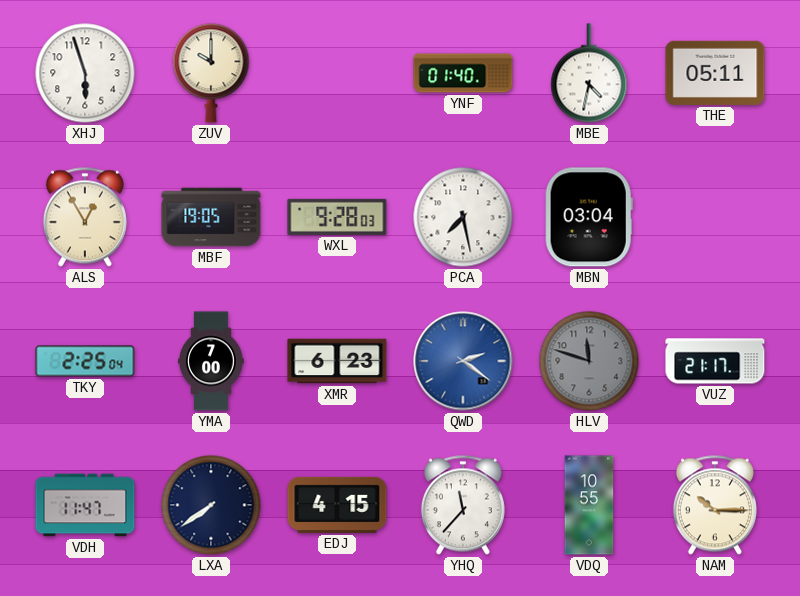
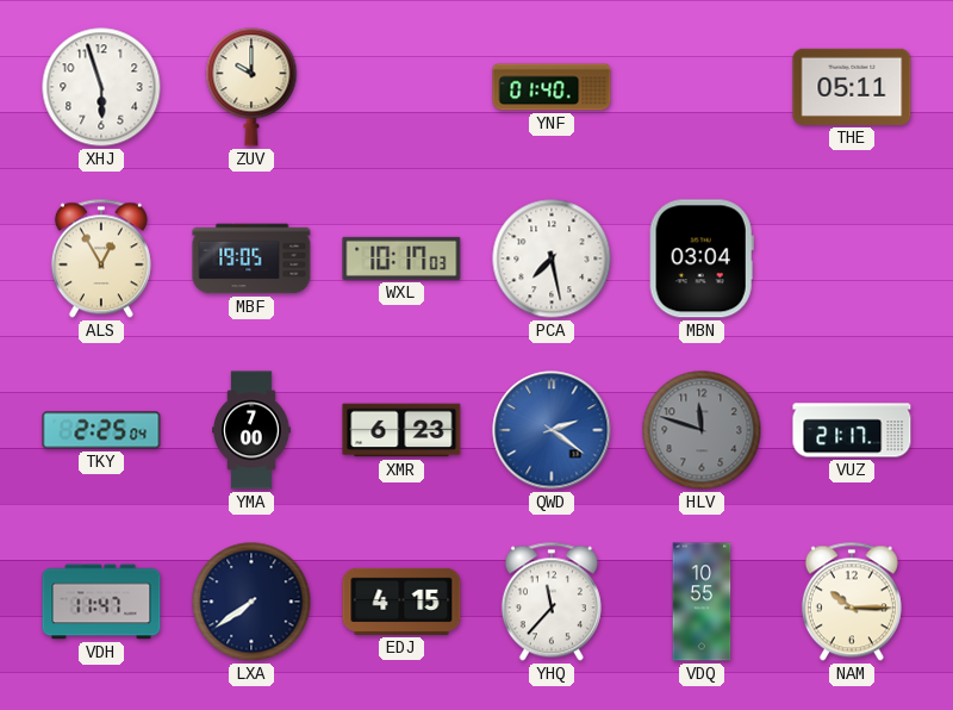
MBE: 4:32 -> none (589, 73)
WXL: 9:28 -> 10:17 (401, 259)
